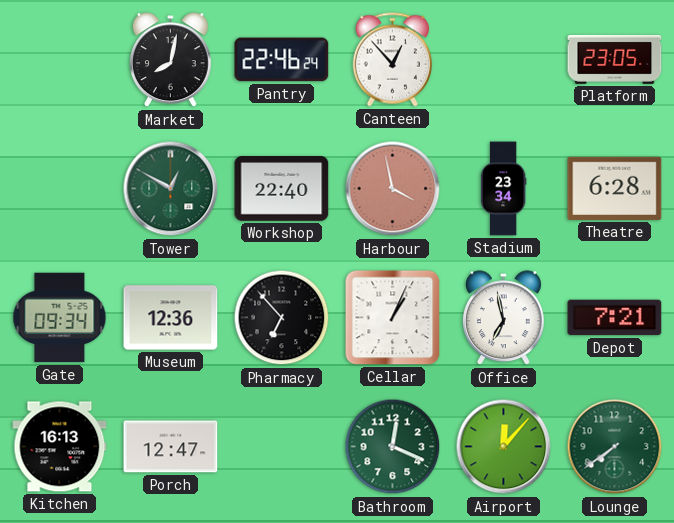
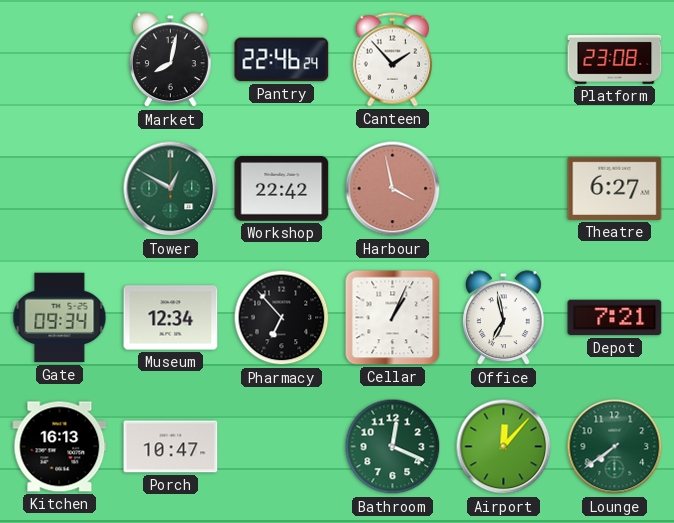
Canteen: 12:53 -> 1:53 (392, 60)
Platform: 23:05 -> 23:08 (615, 59)
Workshop: 22:40 -> 22:42 (282, 189)
Stadium: 23:34 -> none (503, 189)
Theatre: 6:28 -> 6:27 (615, 188)
Museum: 12:36 -> 12:34 (171, 318)
Porch: 12:47 -> 10:47 (171, 447)
